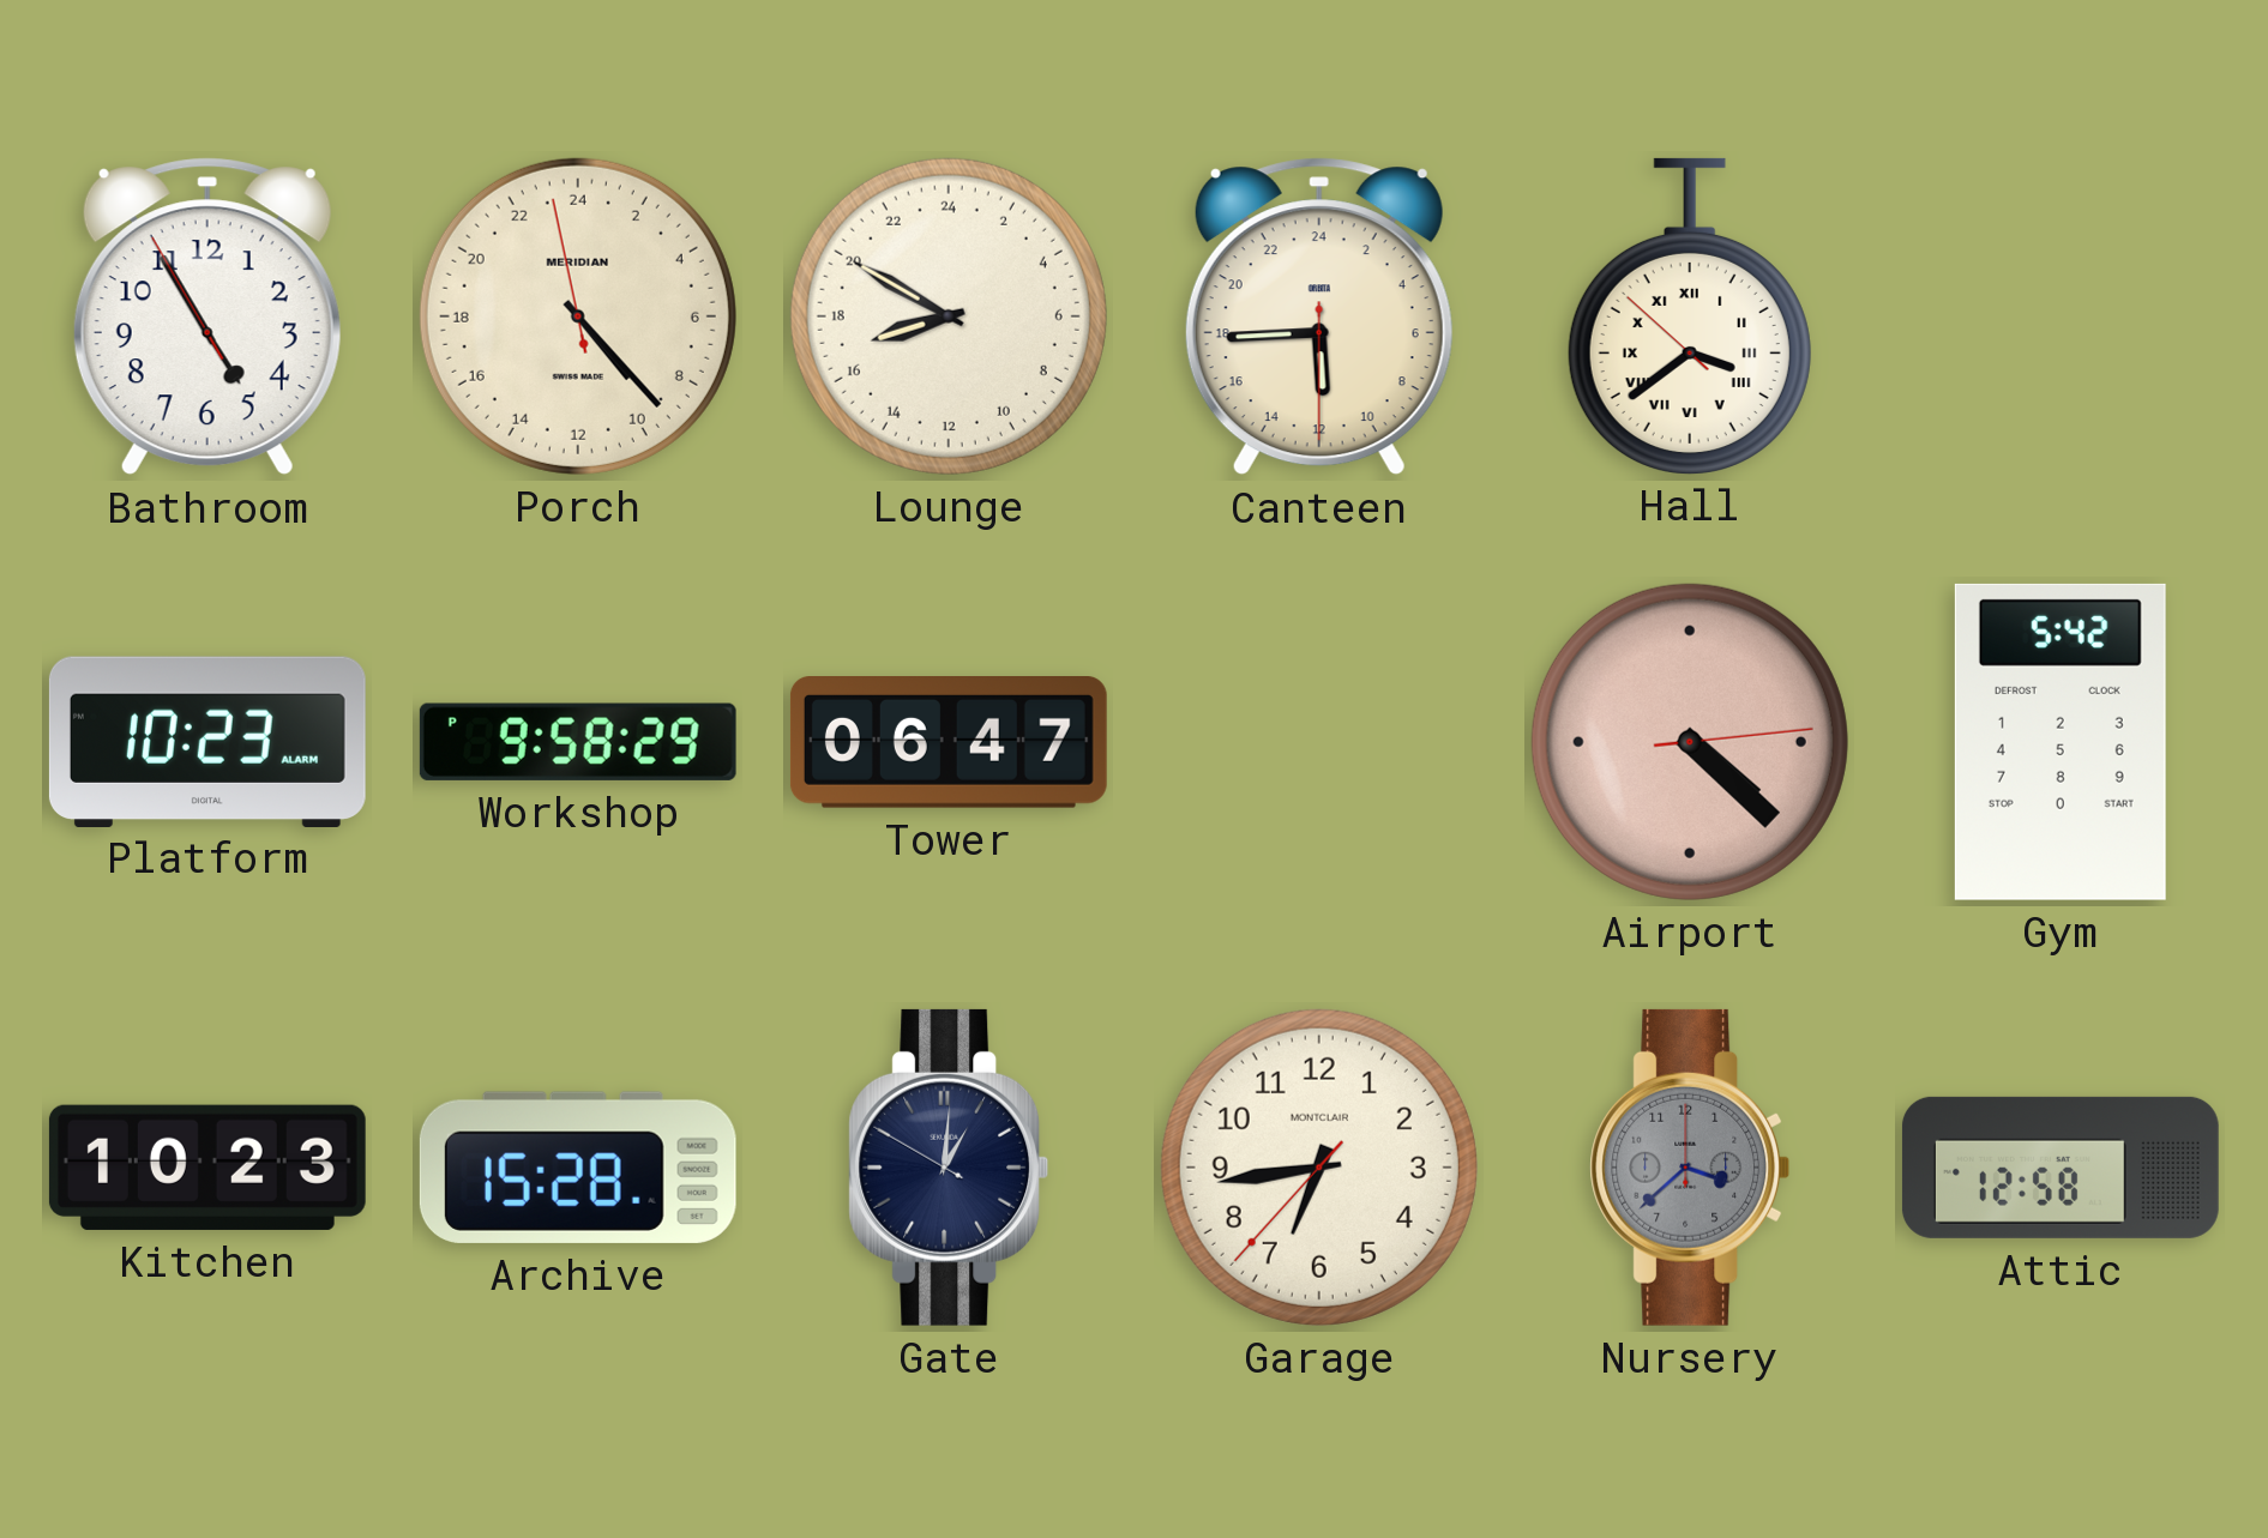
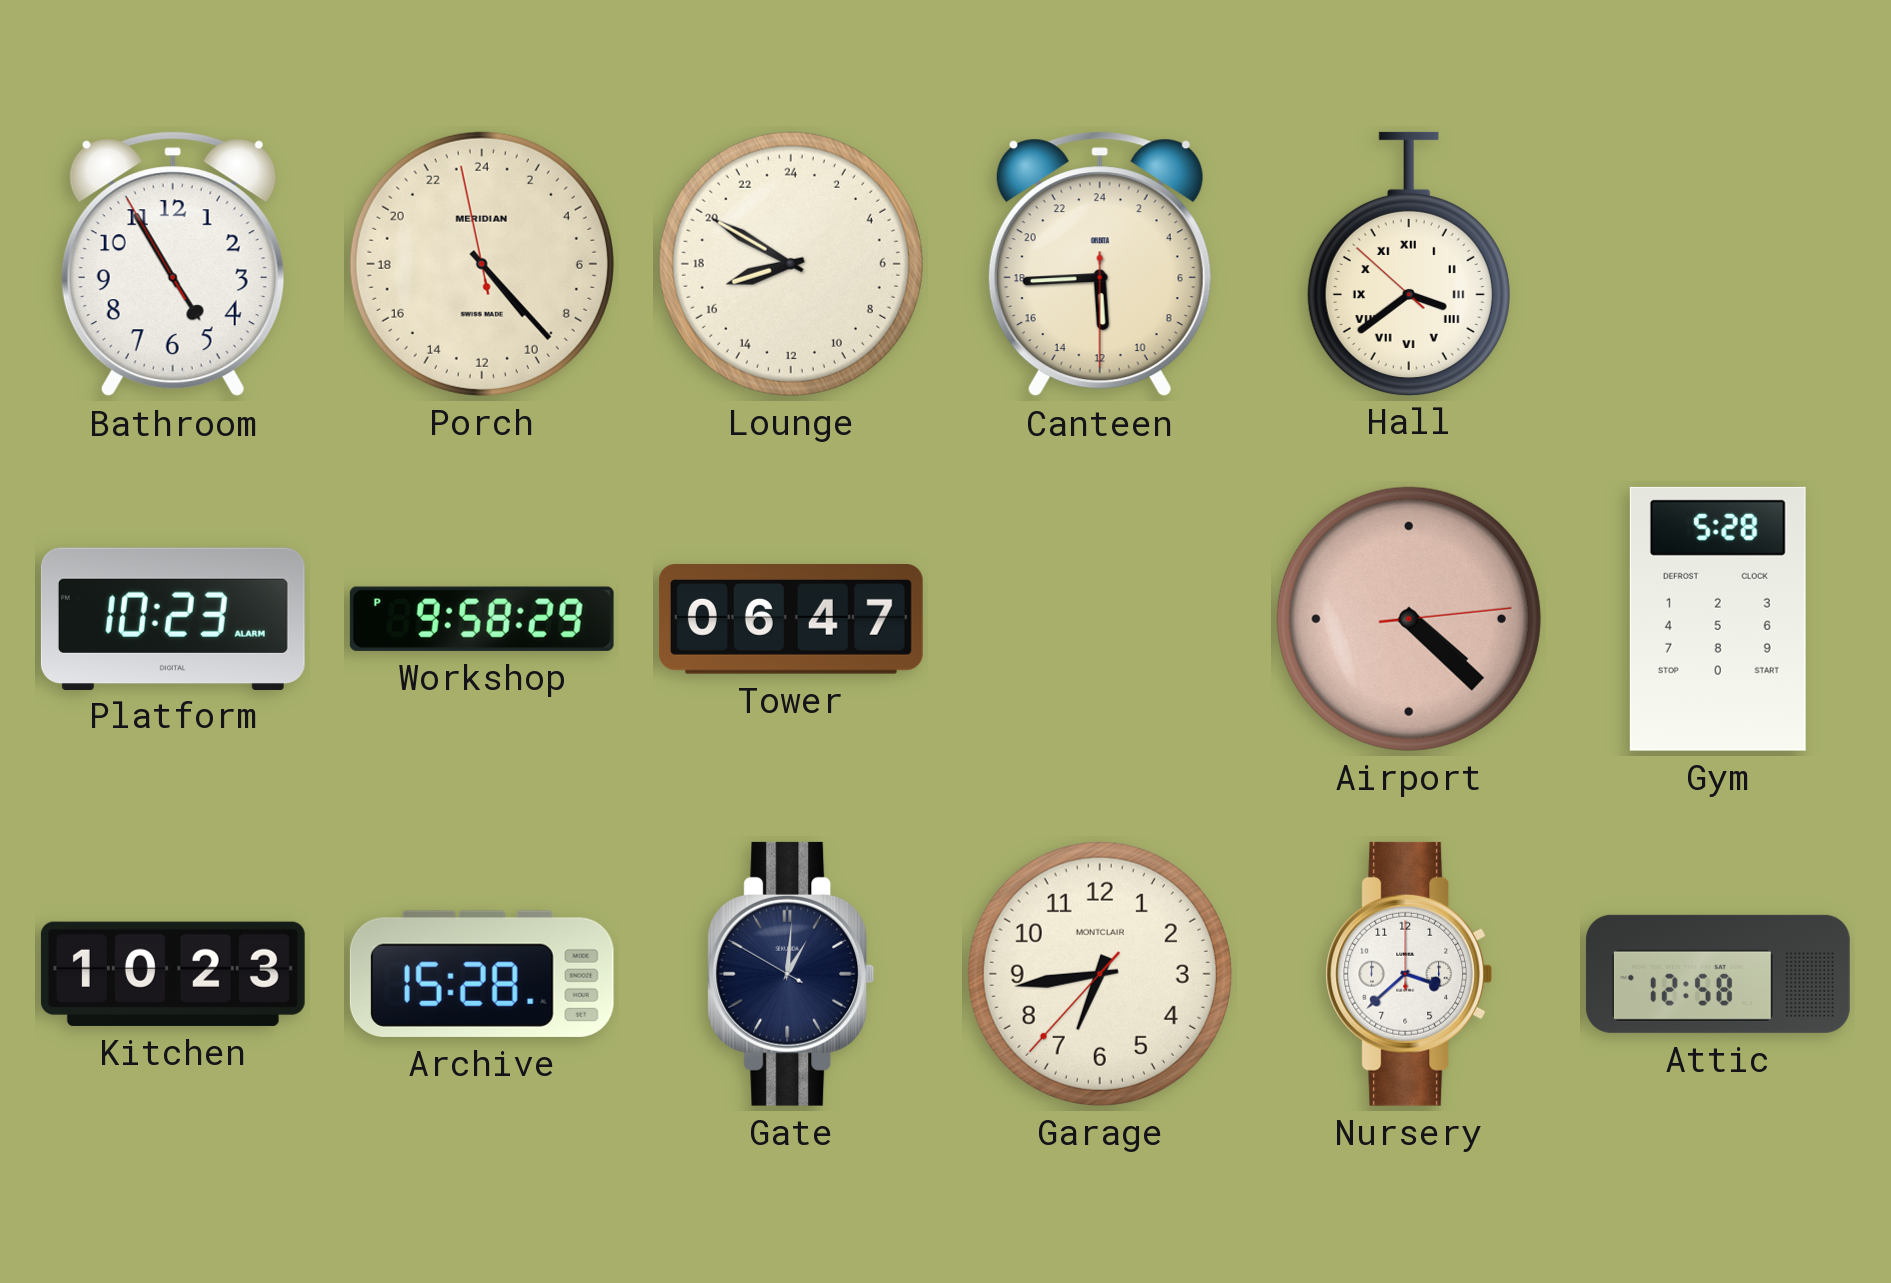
Gym: 5:42 -> 5:28 (1718, 619)
Nursery dial: grey -> white (1409, 974)
